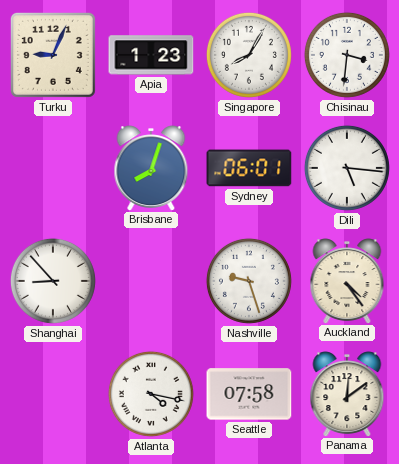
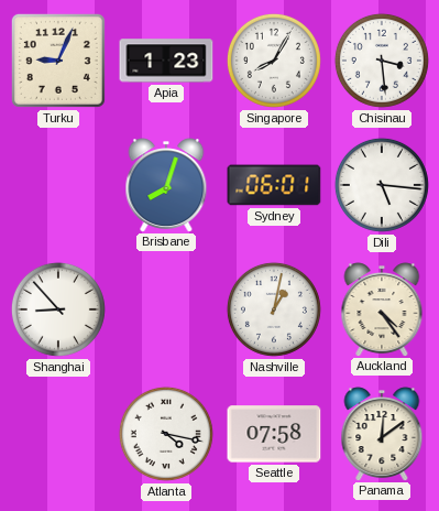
Chisinau: 3:31 -> 3:29 (382, 61)
Nashville: 9:27 -> 1:02 (274, 309)
